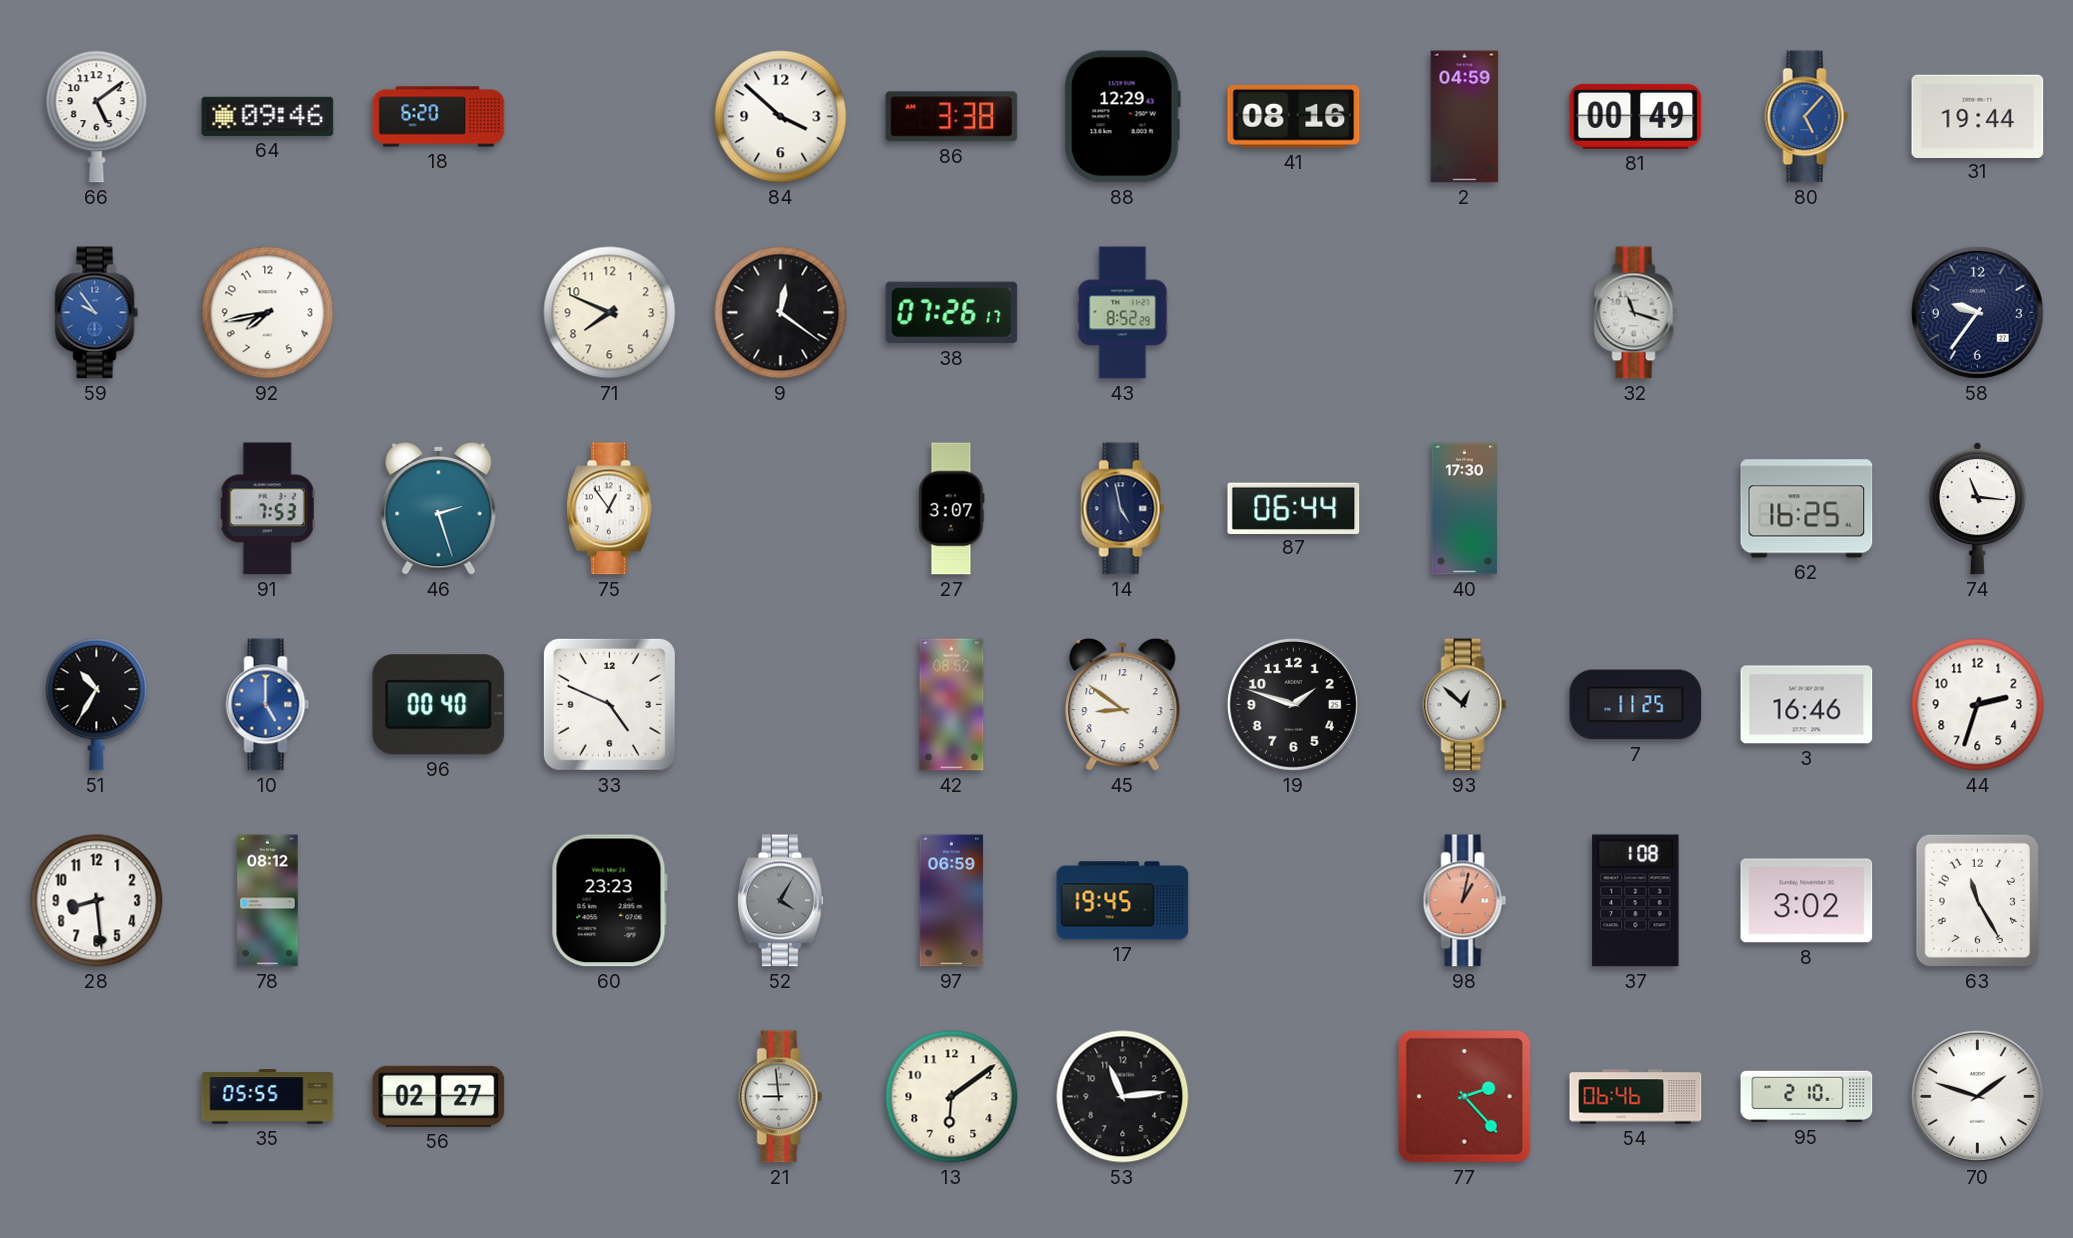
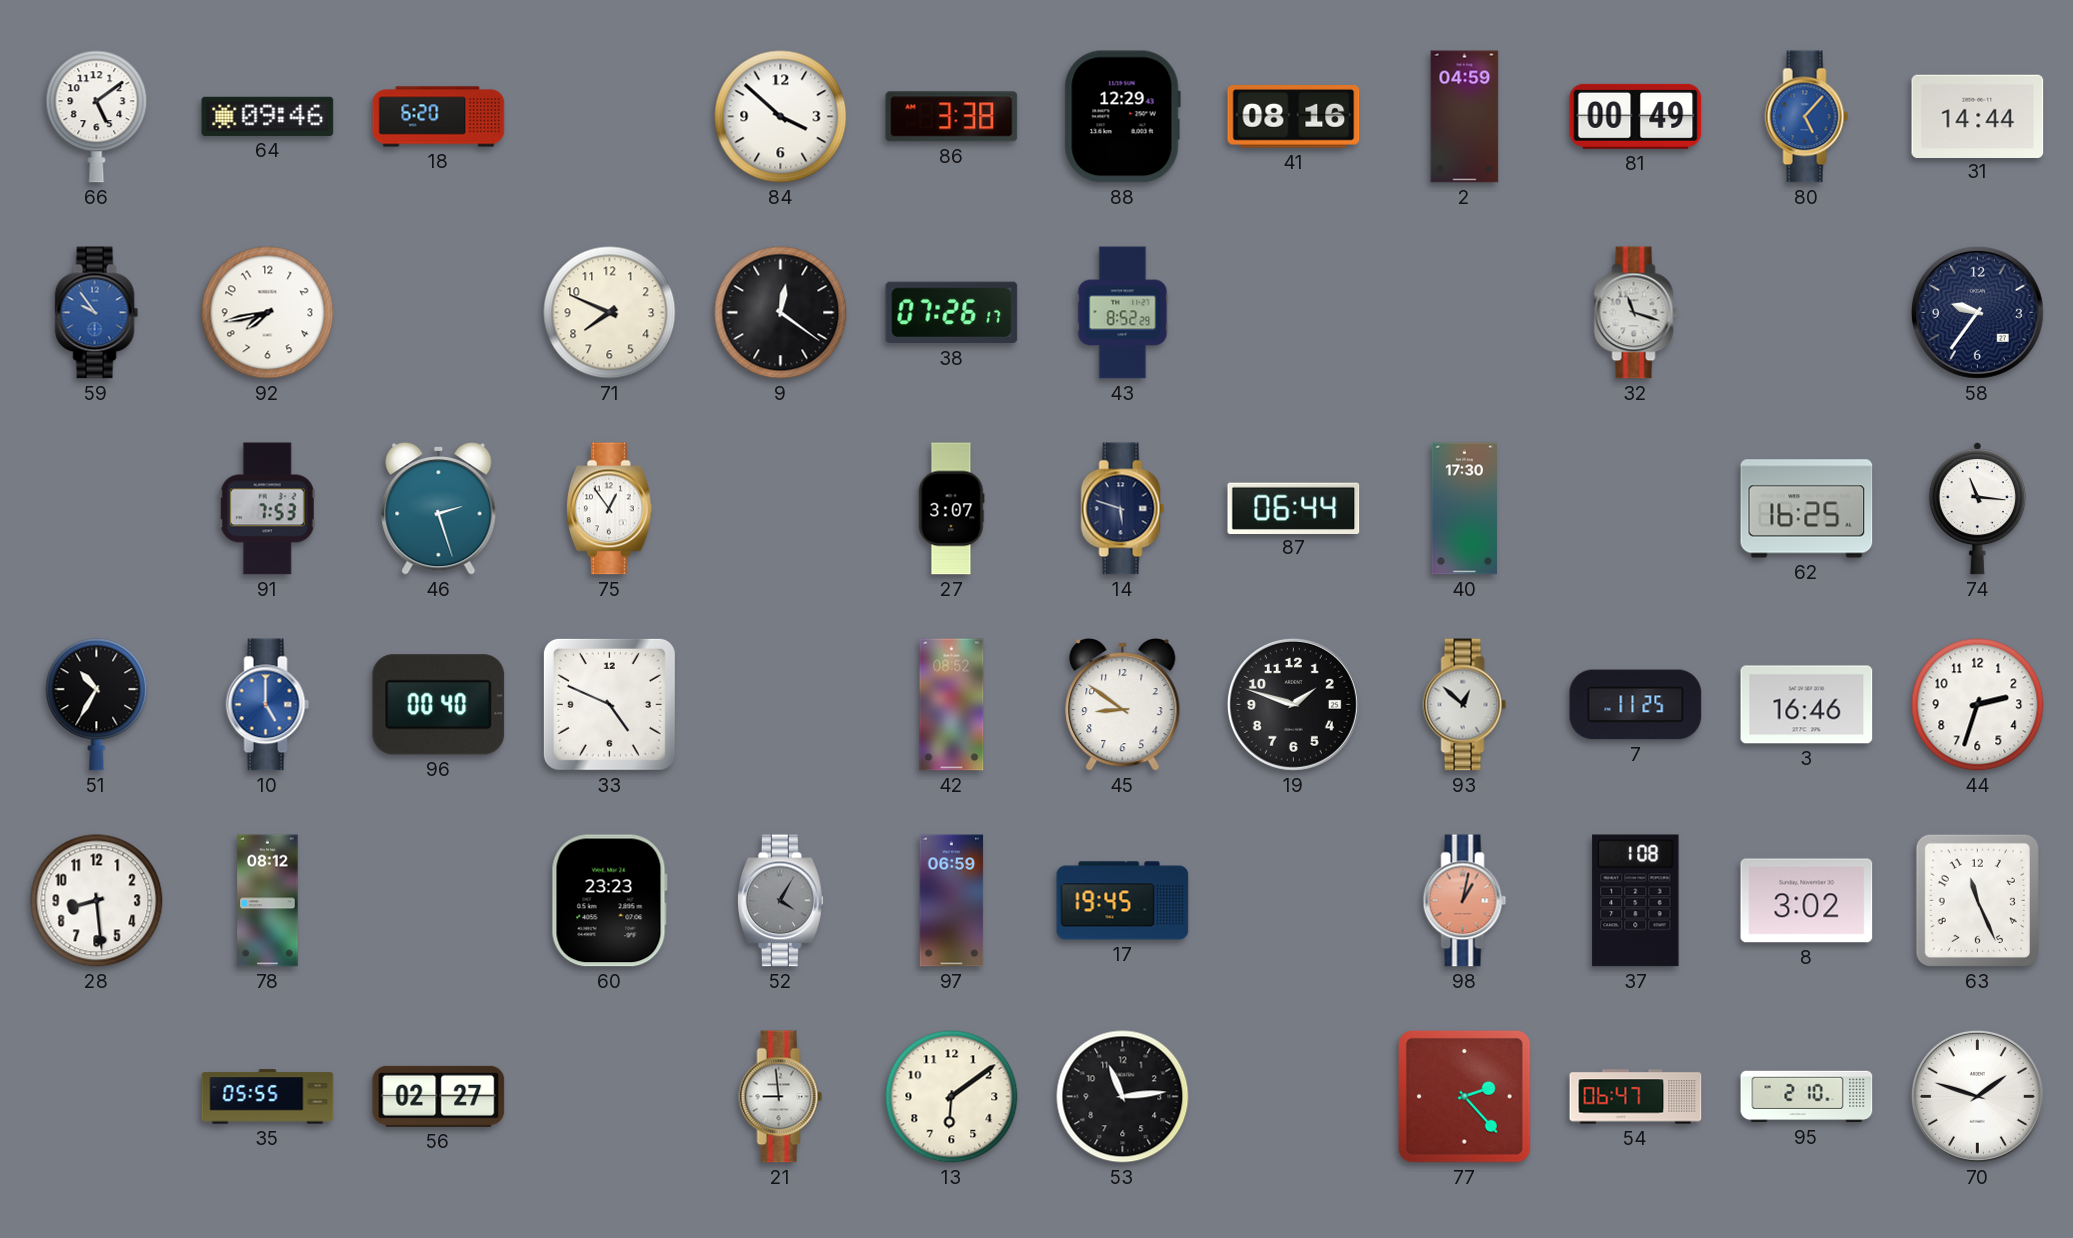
31: 19:44 -> 14:44 (1978, 116)
14: 4:58 -> 5:48 (1123, 509)
63: 11:25 -> 11:26 (1977, 900)
54: 06:46 -> 06:47 (1636, 1097)
